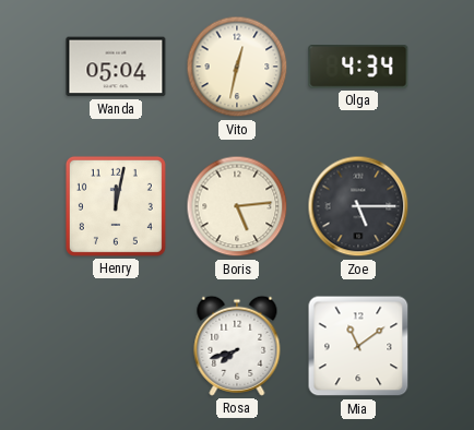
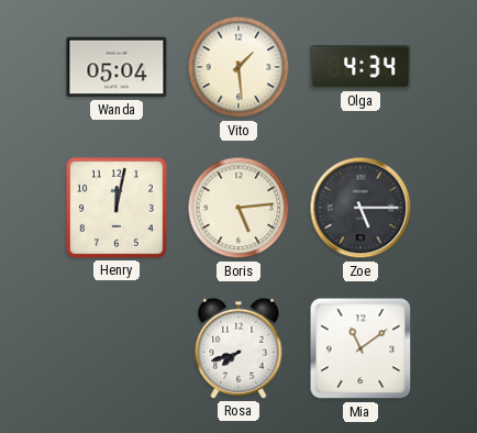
Vito: 12:32 -> 1:29 (239, 67)
